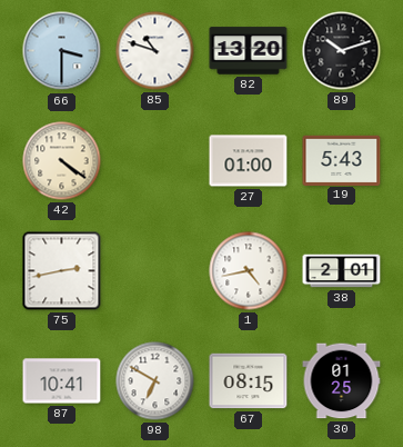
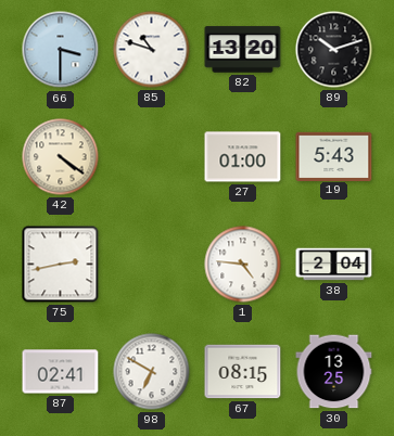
1: 4:43 -> 4:46 (243, 265)
38: 2:01 -> 2:04 (334, 265)
87: 10:41 -> 02:41 (61, 372)
30: 01:25 -> 13:25 (334, 372)
